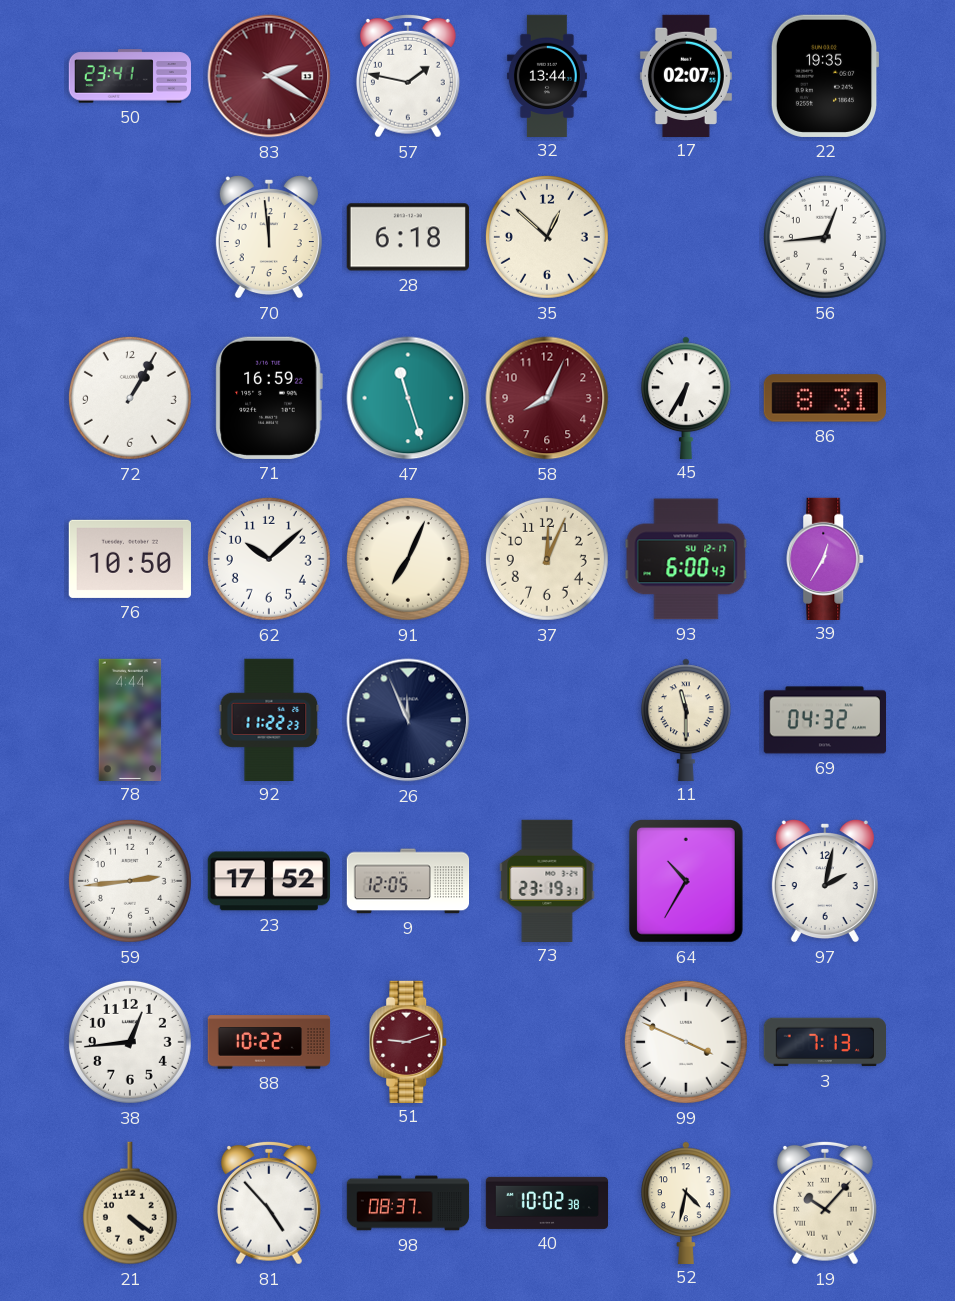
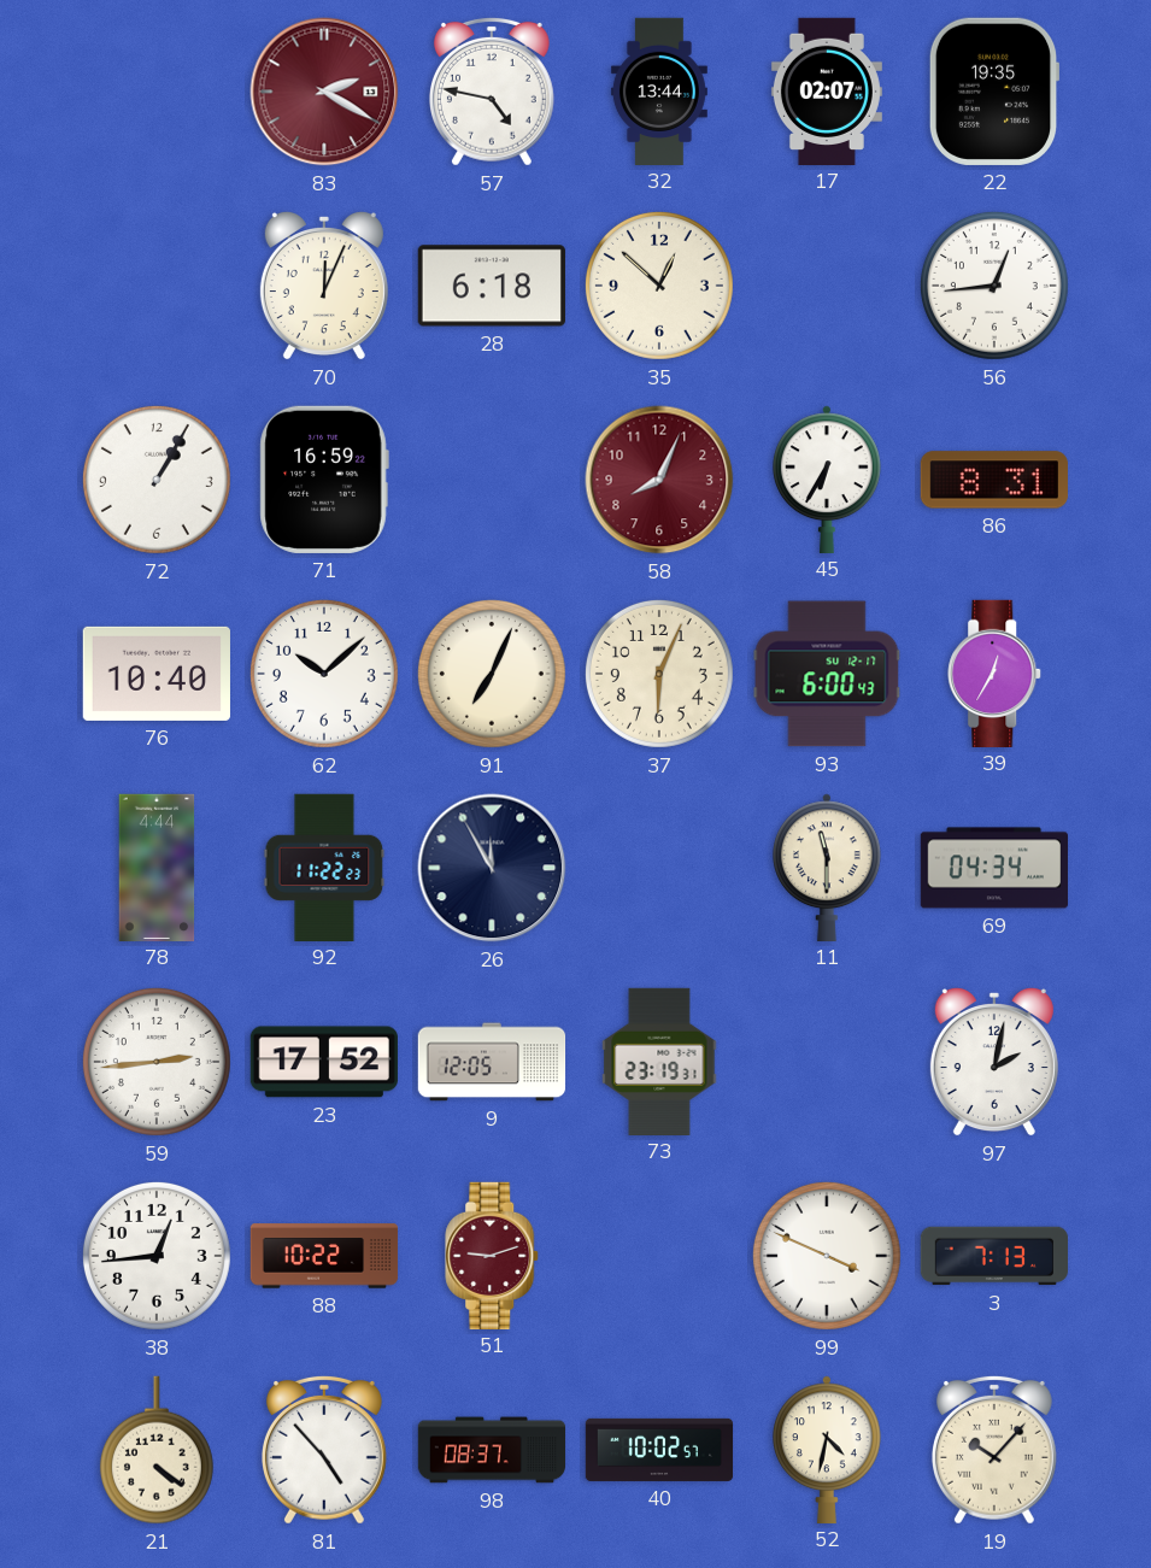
50: 23:41 -> none (129, 76)
57: 1:47 -> 4:47 (492, 92)
70: 11:59 -> 12:04 (324, 286)
47: 11:27 -> none (408, 398)
76: 10:50 -> 10:40 (157, 674)
37: 12:04 -> 6:04 (659, 674)
26: 11:56 -> 11:55 (492, 868)
69: 04:32 -> 04:34 (993, 868)
64: 10:35 -> none (686, 881)
40: 10:02:38 -> 10:02:57 (659, 1450)
